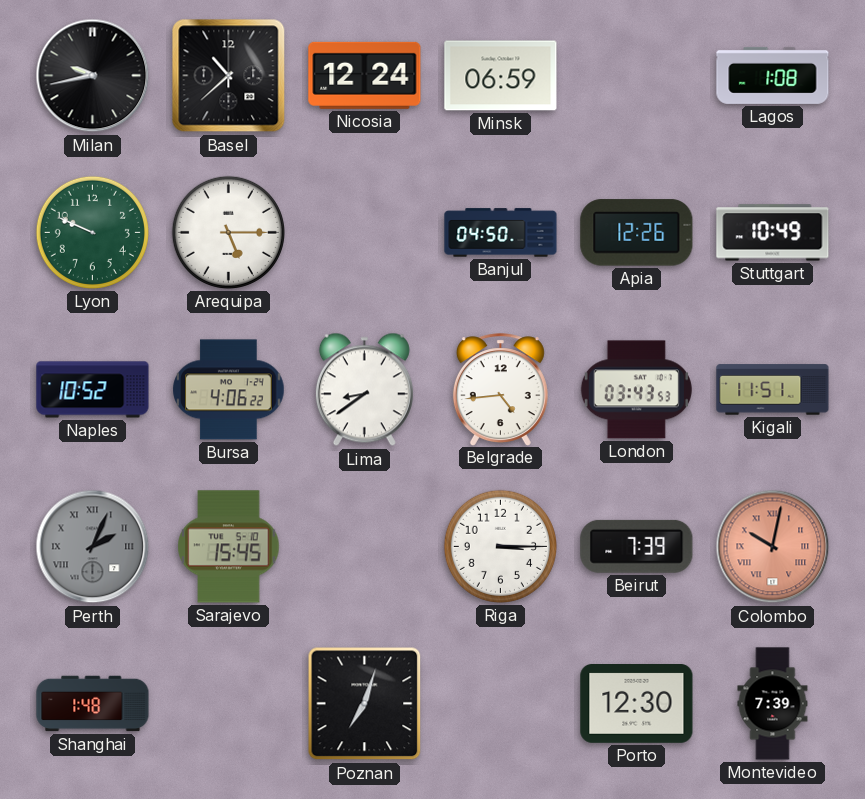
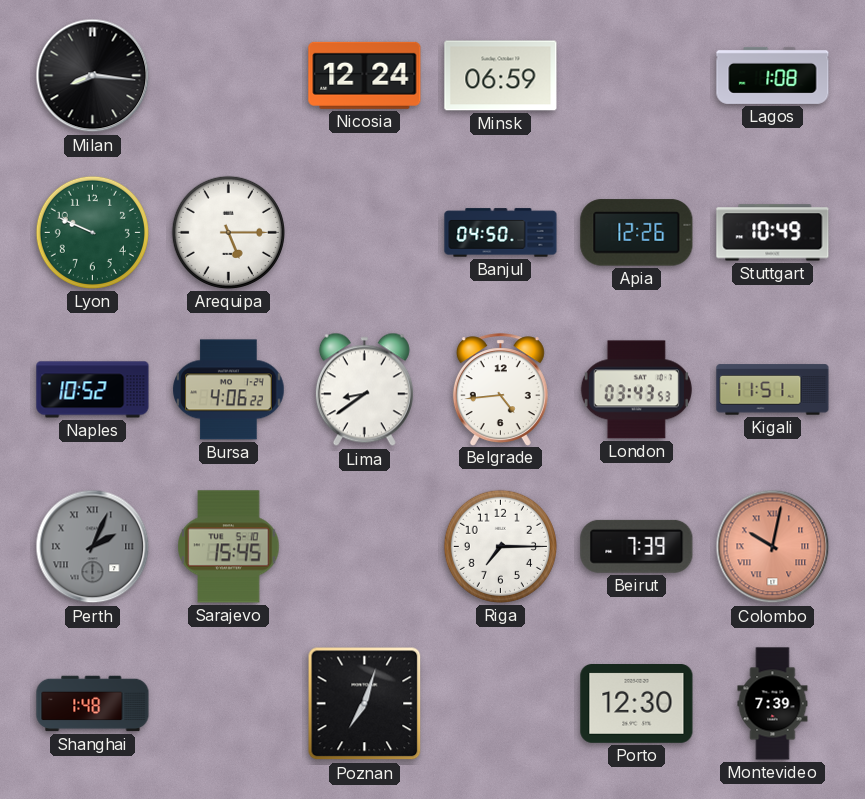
Milan: 9:43 -> 8:16 (93, 76)
Basel: 10:38 -> none (229, 76)
Riga: 3:15 -> 7:15 (500, 546)
